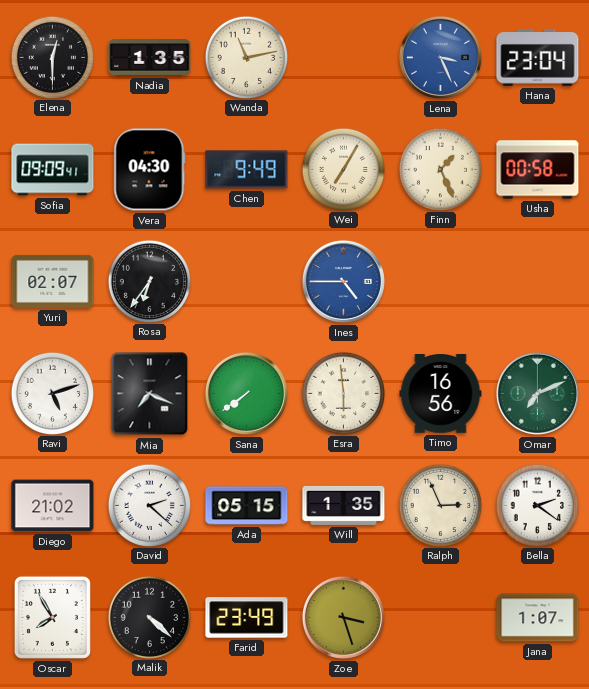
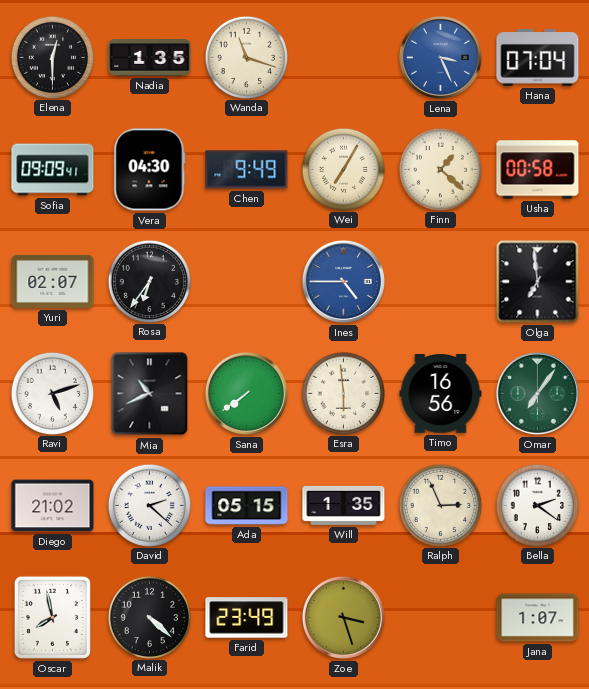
Wanda: 11:13 -> 11:18 (246, 57)
Hana: 23:04 -> 07:04 (538, 57)
Finn: 1:26 -> 1:22 (440, 169)
Olga: none -> 6:59 (538, 282)
Mia: 7:19 -> 10:41 (150, 394)
Omar: 7:11 -> 7:06 (537, 393)
Oscar: 7:55 -> 7:58 (52, 617)
